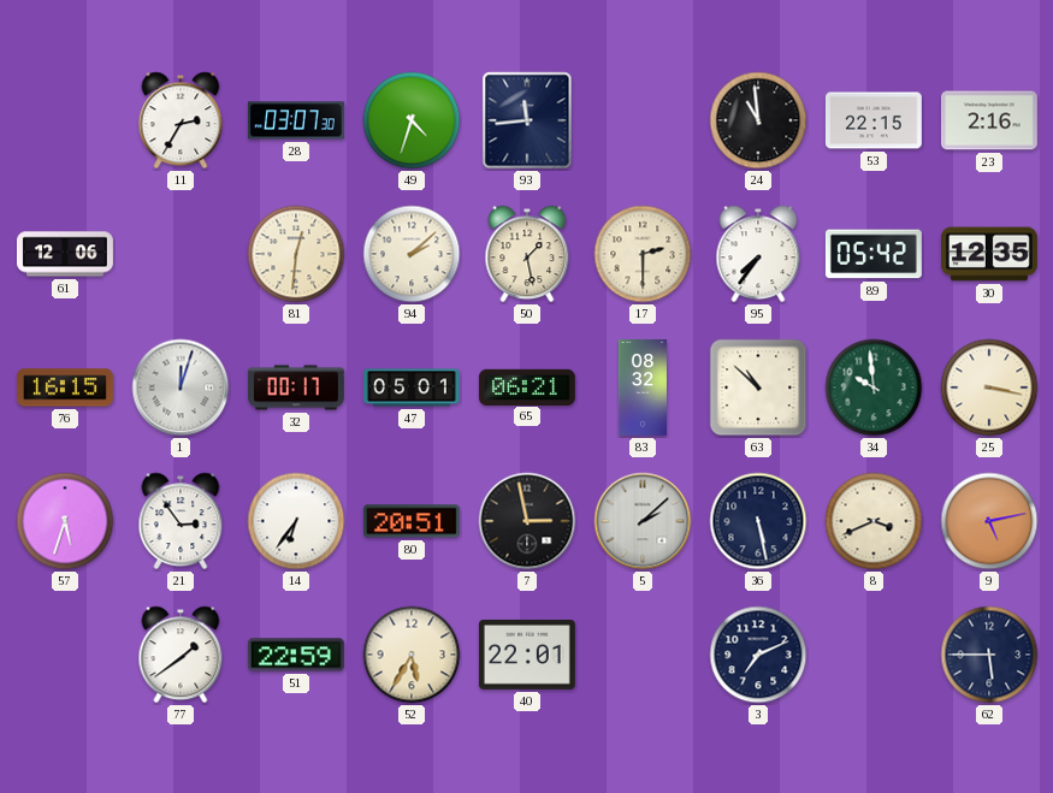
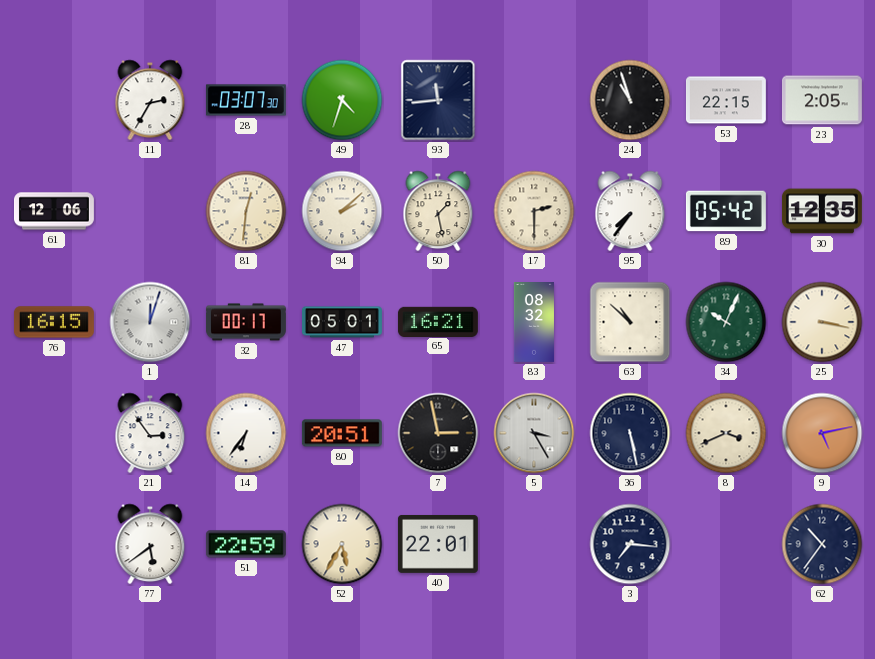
24: 10:59 -> 10:57 (630, 100)
23: 2:16 -> 2:05 (822, 100)
65: 06:21 -> 16:21 (438, 321)
34: 9:59 -> 10:04 (726, 322)
57: 5:33 -> none (65, 521)
5: 2:08 -> 3:25 (534, 433)
77: 1:39 -> 5:39 (150, 544)
3: 7:11 -> 7:16 (630, 544)
62: 5:45 -> 10:36 (822, 544)
